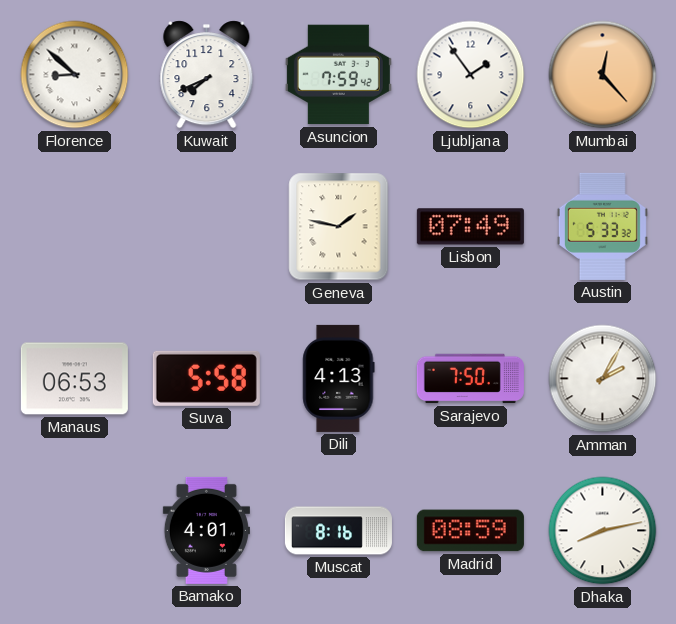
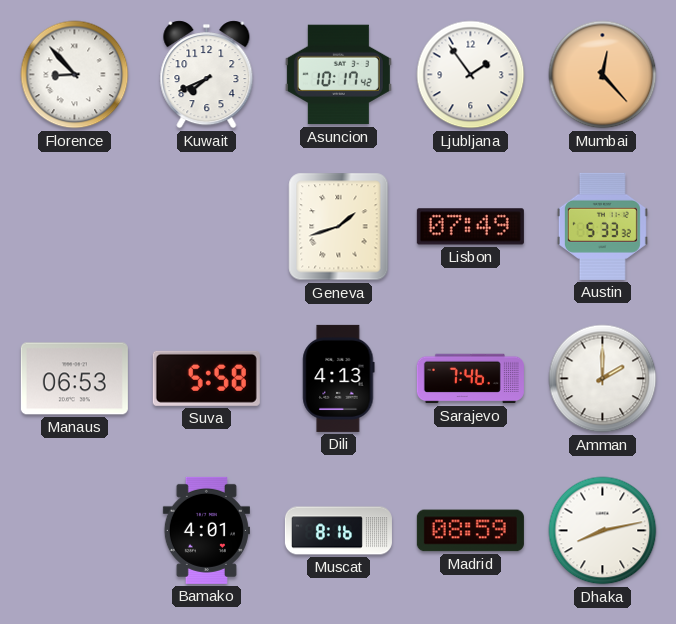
Florence: 8:52 -> 8:53 (75, 75)
Asuncion: 7:59 -> 10:17 (338, 75)
Geneva: 1:47 -> 1:42 (339, 227)
Sarajevo: 7:50 -> 7:46 (470, 379)
Amman: 2:05 -> 2:00 (603, 379)
